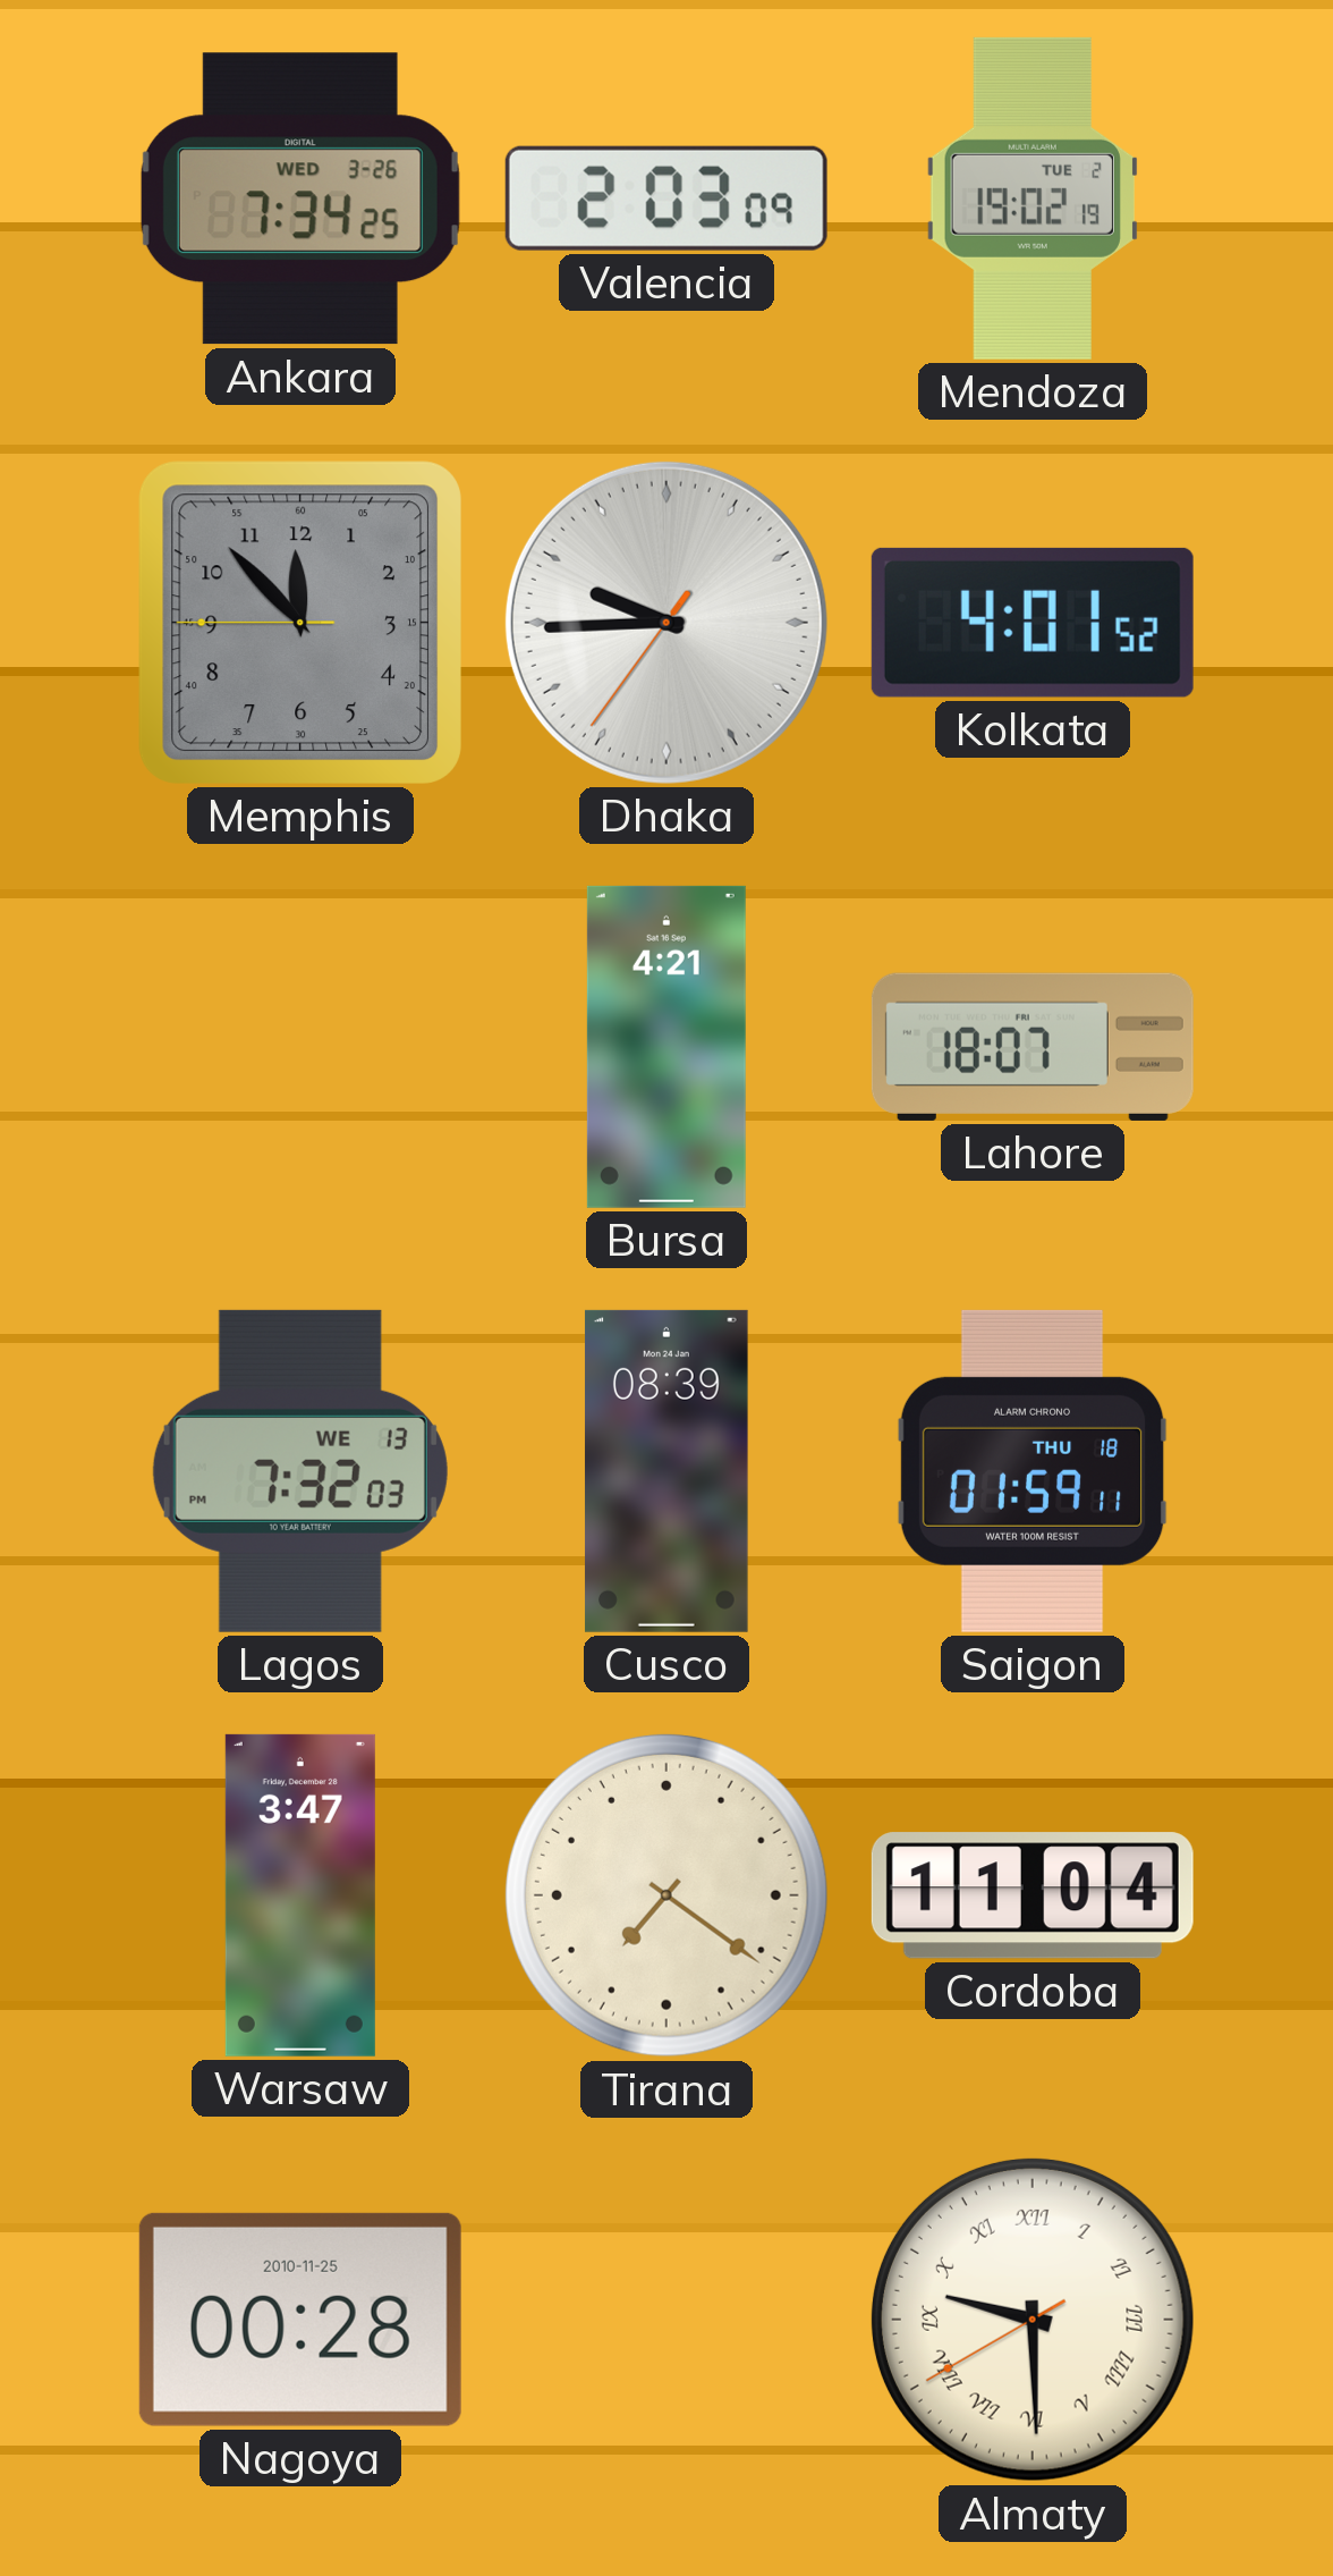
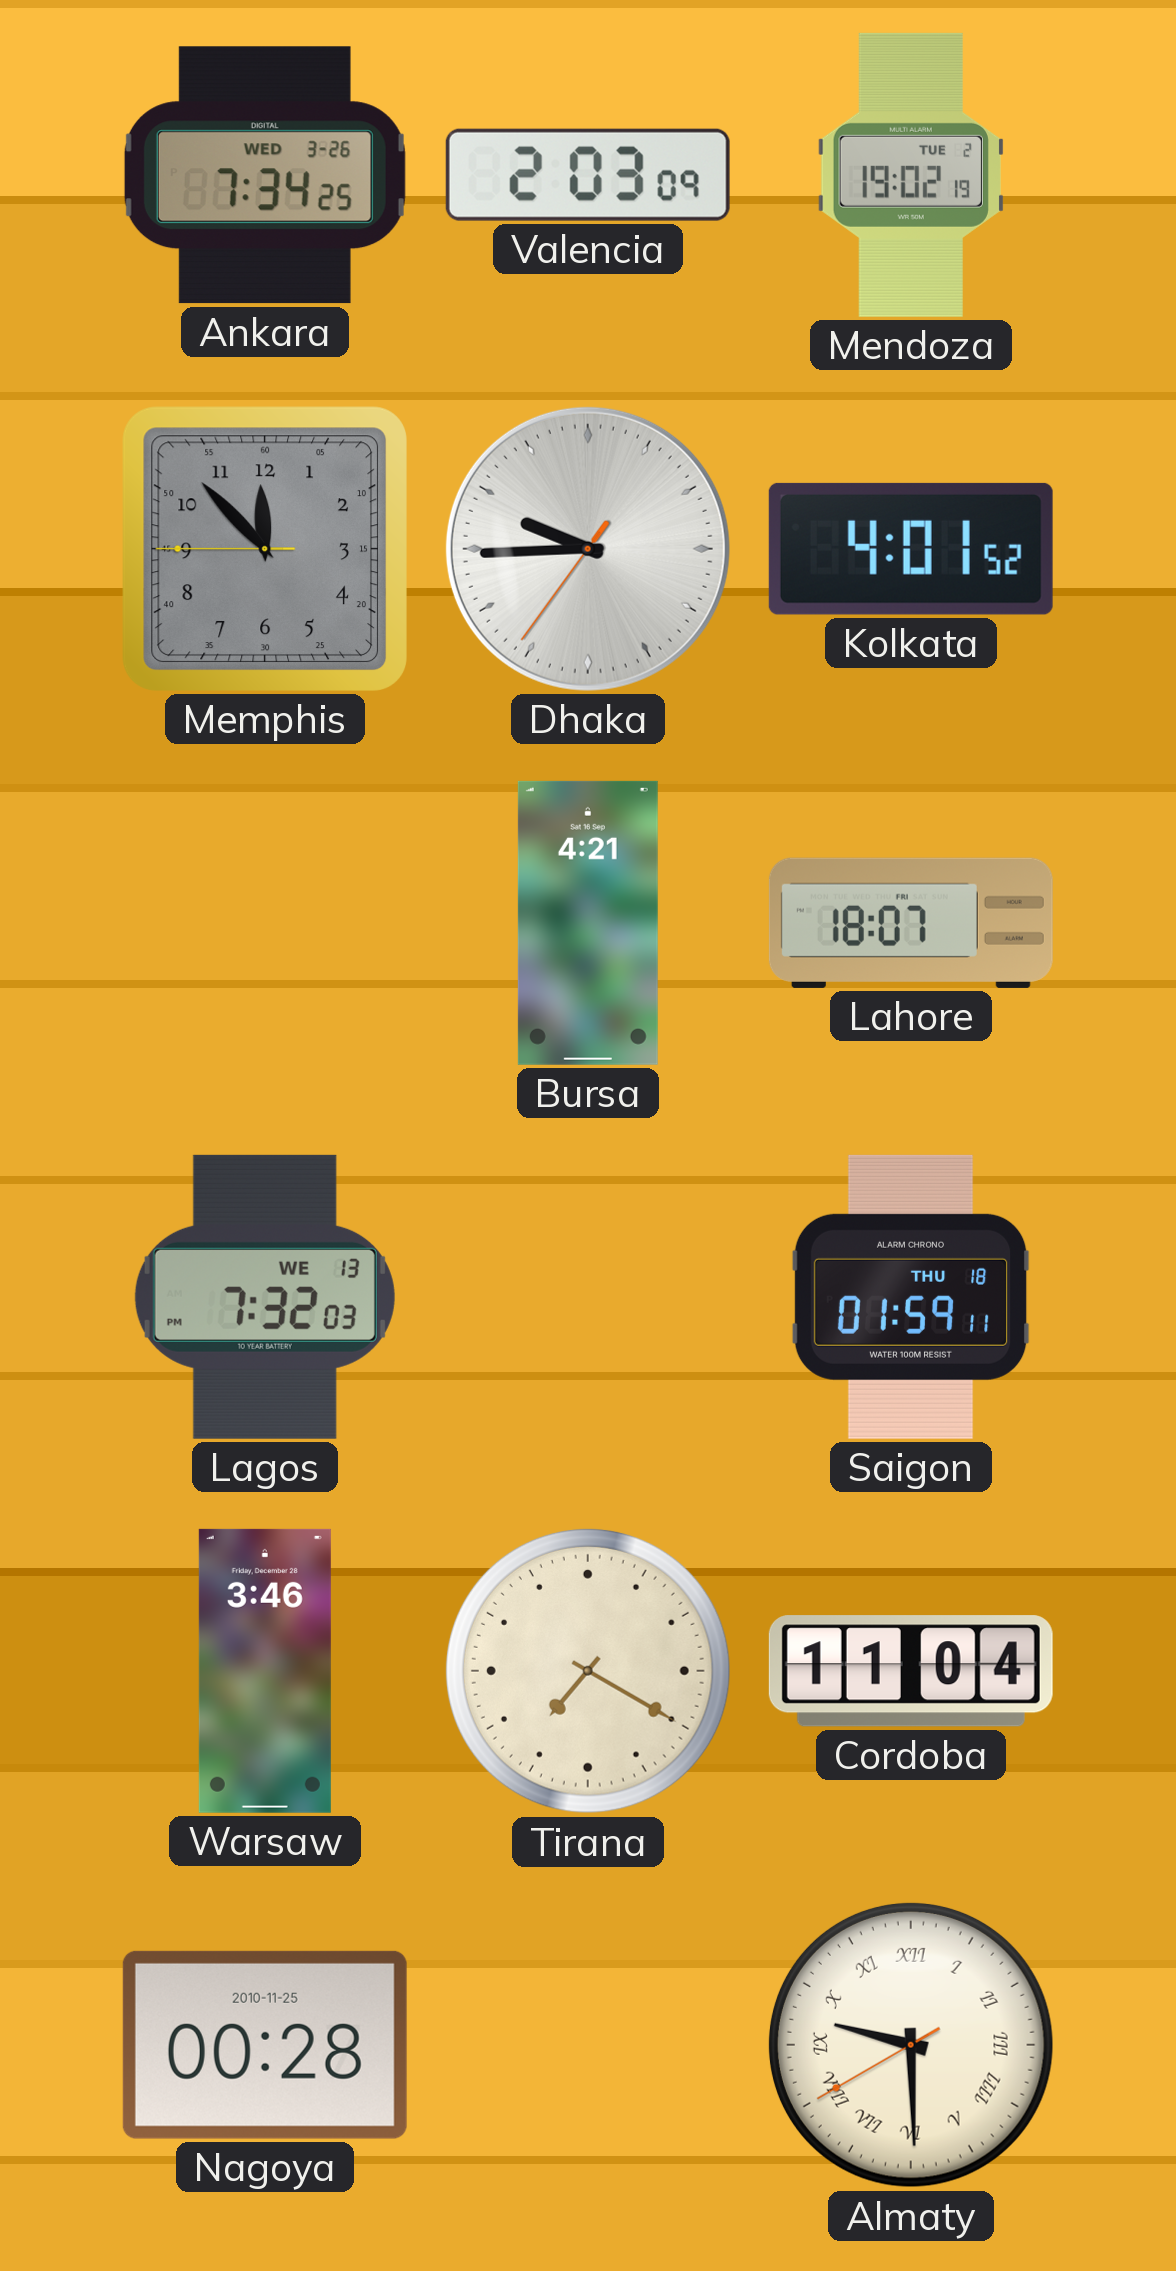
Cusco: 08:39 -> none (666, 1471)
Warsaw: 3:47 -> 3:46 (265, 1671)
Tirana: 7:21 -> 7:20 (588, 1671)
